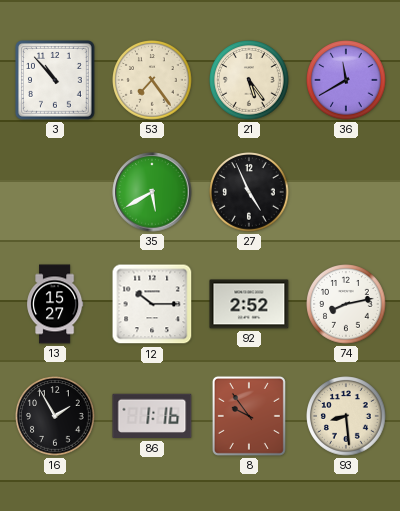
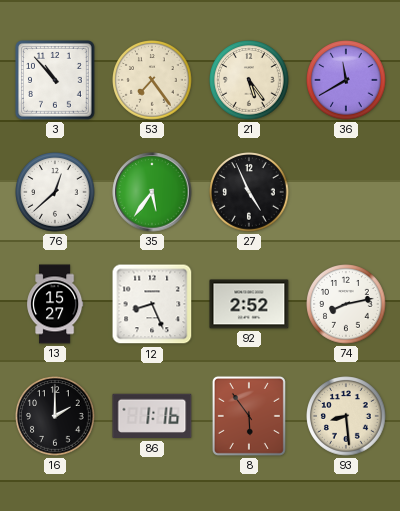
76: none -> 12:38 (55, 192)
35: 5:40 -> 5:36 (152, 192)
12: 10:15 -> 8:26 (152, 304)
16: 1:55 -> 2:00 (55, 416)
8: 9:54 -> 5:54 (249, 416)
